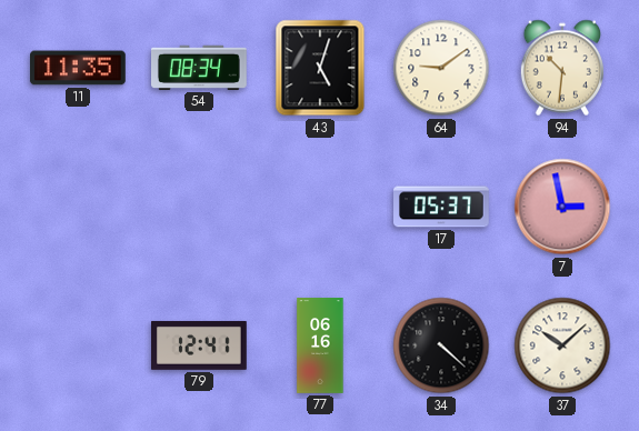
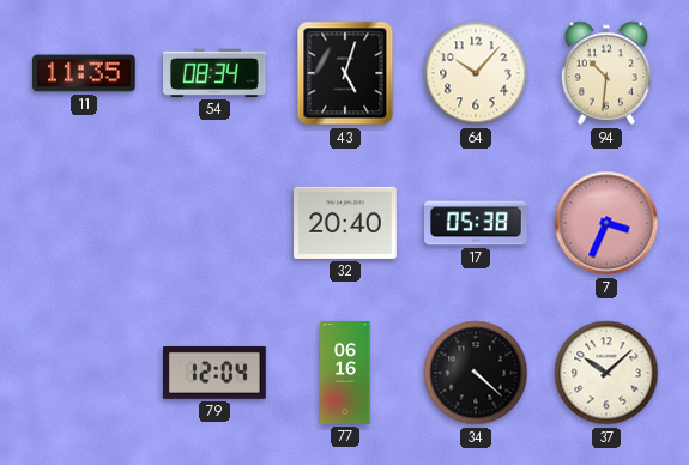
64: 9:09 -> 10:07 (476, 73)
32: none -> 20:40 (346, 223)
17: 05:37 -> 05:38 (477, 223)
7: 2:58 -> 3:34 (606, 223)
79: 12:41 -> 12:04 (216, 373)
